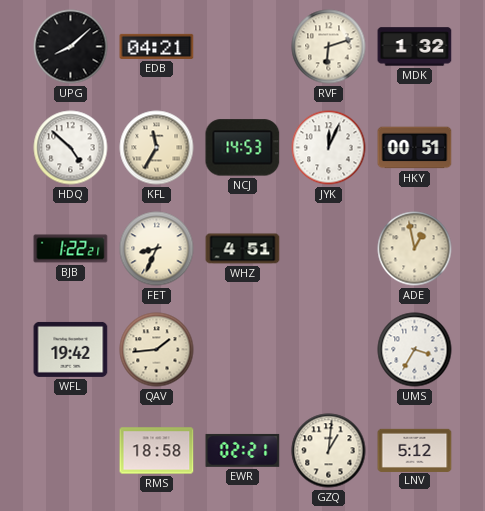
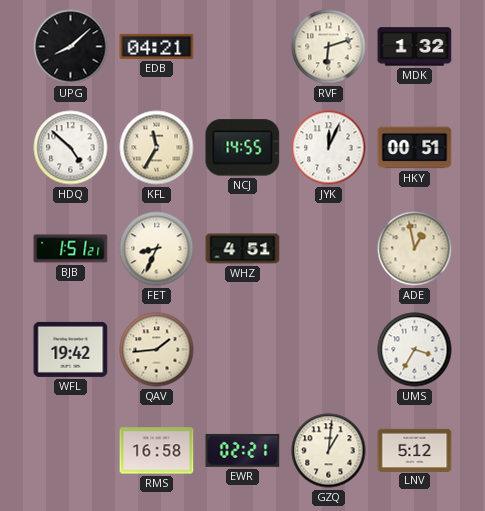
NCJ: 14:53 -> 14:55 (243, 148)
BJB: 1:22 -> 1:51 (71, 249)
RMS: 18:58 -> 16:58 (157, 451)
